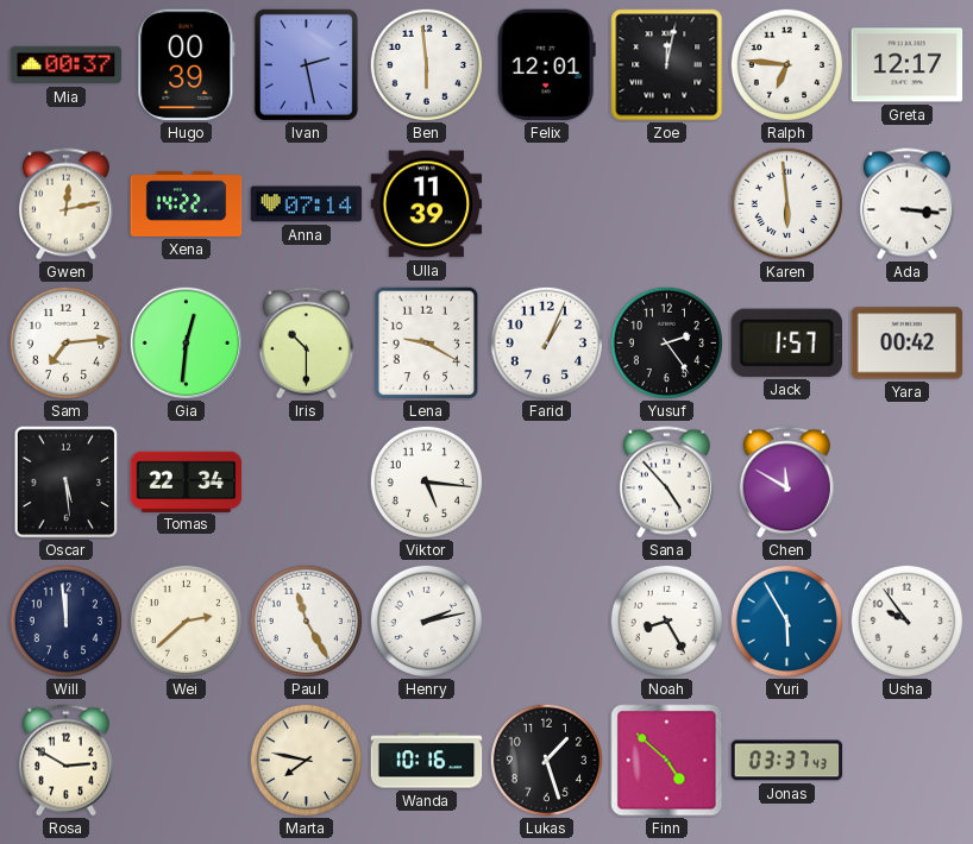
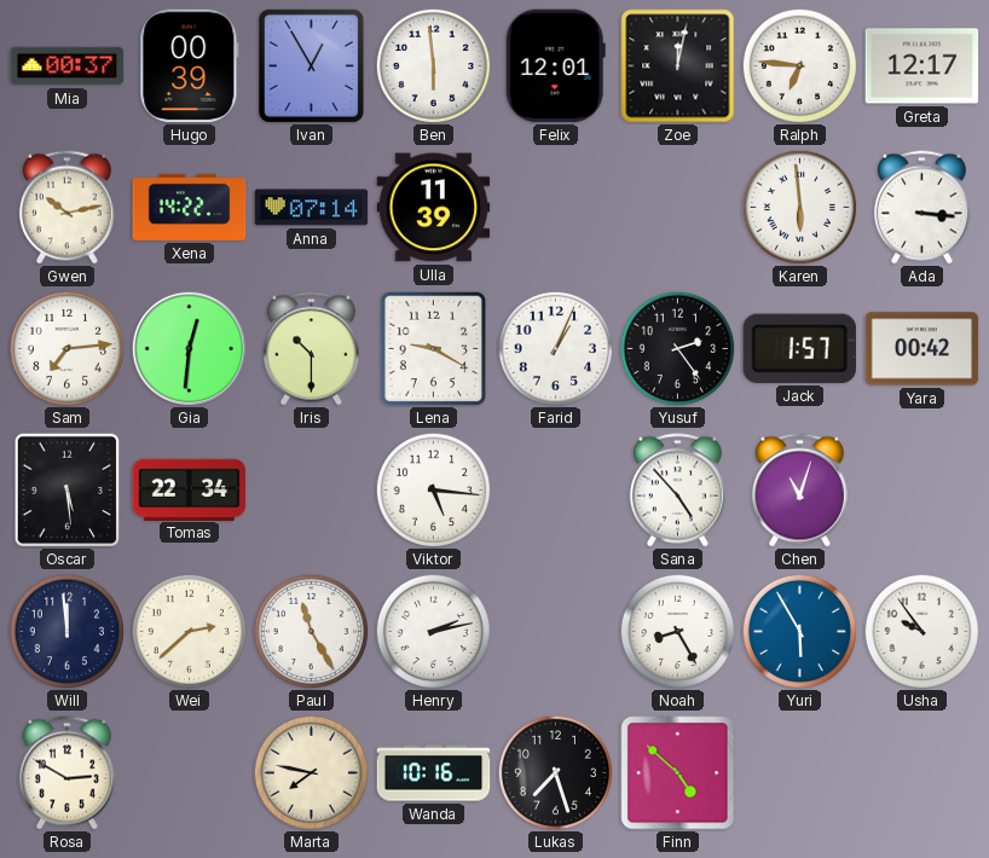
Ivan: 2:28 -> 12:55 (311, 65)
Gwen: 12:13 -> 10:13 (66, 208)
Chen: 11:50 -> 11:03 (799, 491)
Lukas: 1:27 -> 7:27 (555, 772)
Jonas: 03:37 -> none (787, 761)
